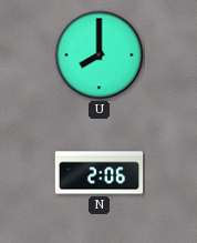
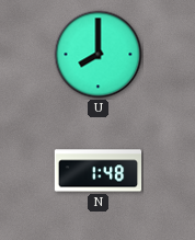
N: 2:06 -> 1:48 (99, 171)
